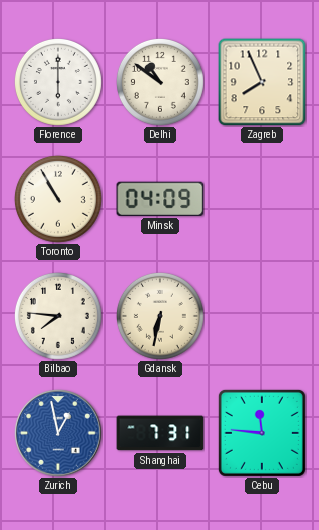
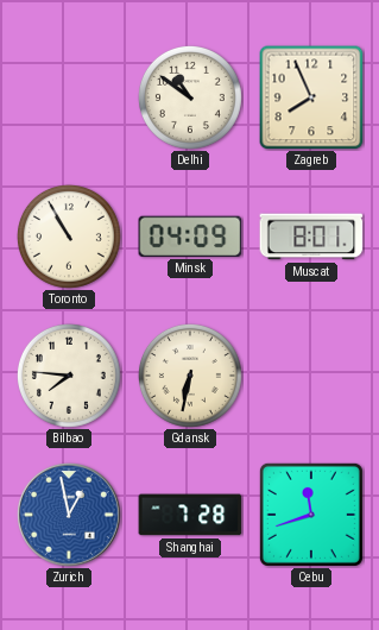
Florence: 6:00 -> none (58, 82)
Muscat: none -> 8:01 (311, 237)
Shanghai: 7:31 -> 7:28 (190, 515)
Cebu: 11:46 -> 11:42 (311, 515)
